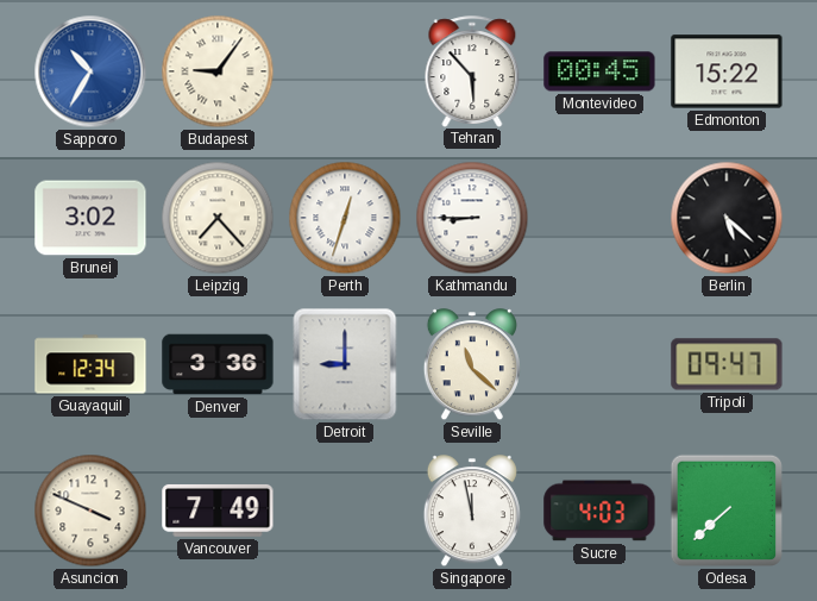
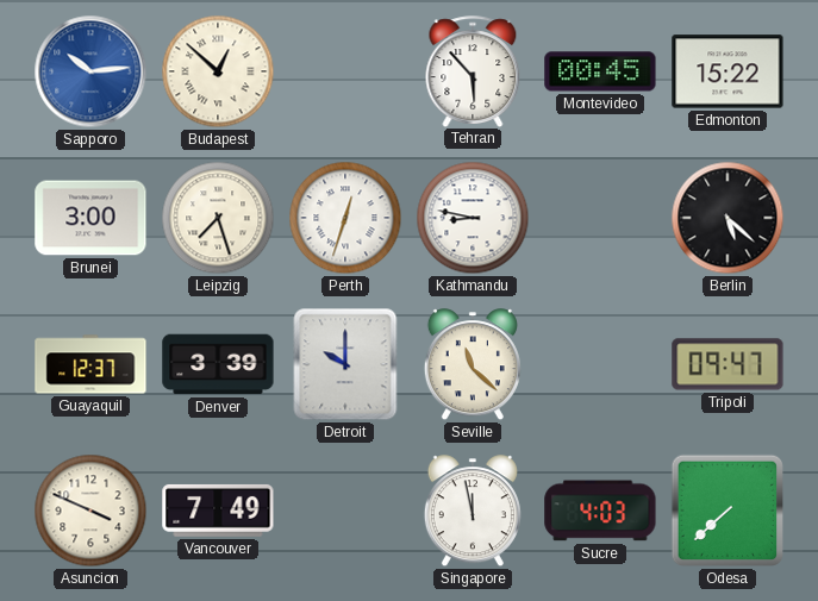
Sapporo: 10:35 -> 10:14 (90, 71)
Budapest: 9:06 -> 12:52 (218, 71)
Brunei: 3:02 -> 3:00 (90, 218)
Leipzig: 7:23 -> 7:27 (218, 218)
Kathmandu: 8:45 -> 8:47 (473, 218)
Guayaquil: 12:34 -> 12:37 (90, 364)
Denver: 3:36 -> 3:39 (218, 364)
Detroit: 9:00 -> 10:00 (345, 364)
